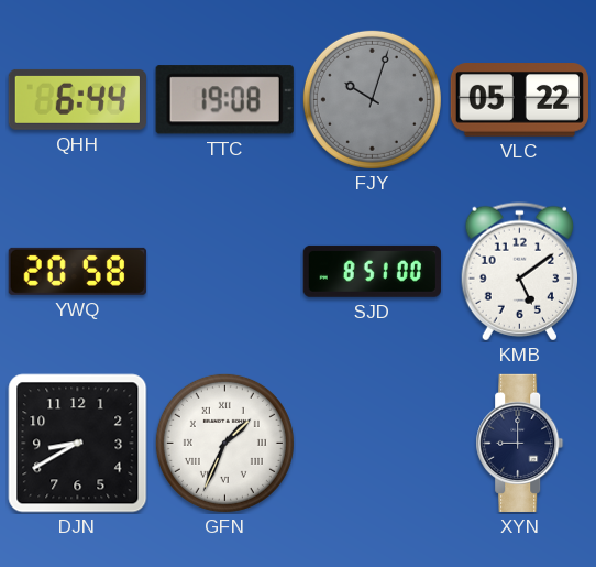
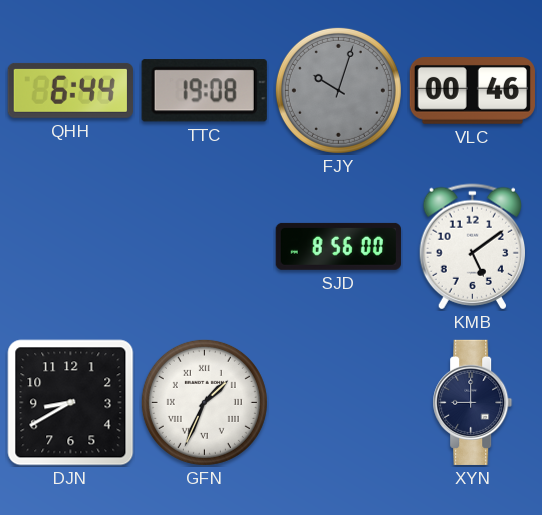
VLC: 05:22 -> 00:46 (472, 91)
YWQ: 20:58 -> none (77, 271)
SJD: 8:51 -> 8:56 (338, 246)
